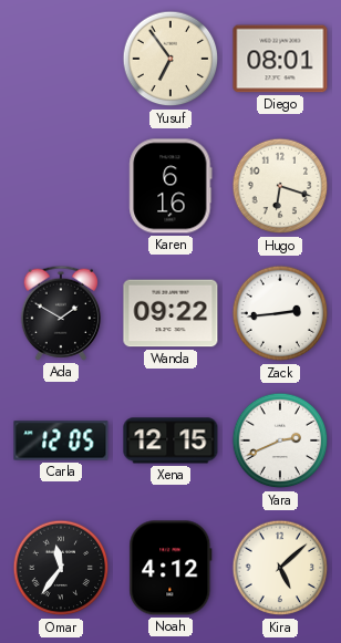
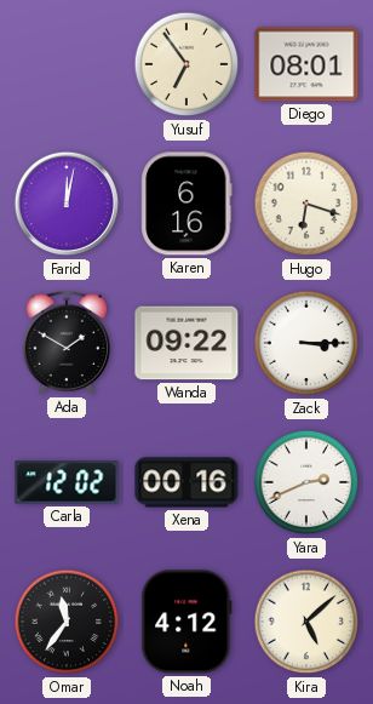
Farid: none -> 12:02 (67, 204)
Zack: 2:44 -> 3:15 (306, 343)
Carla: 12:05 -> 12:02 (67, 482)
Xena: 12:15 -> 00:16 (187, 482)
